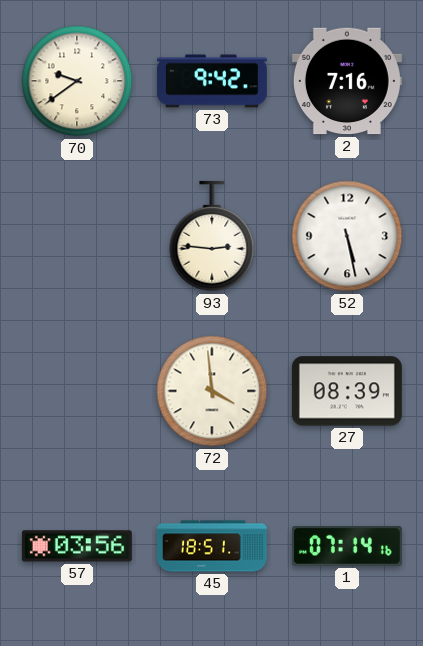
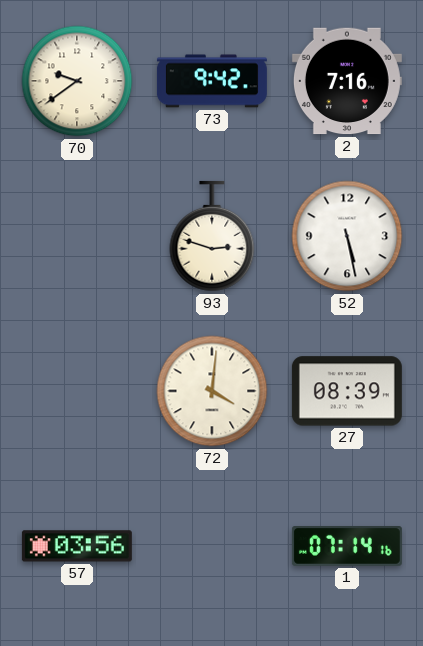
93: 2:46 -> 2:48 (212, 236)
72: 3:59 -> 4:01 (212, 391)
45: 18:51 -> none (212, 546)
